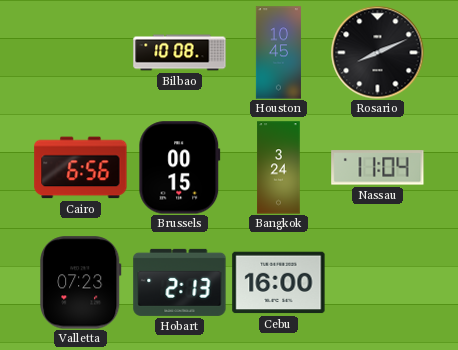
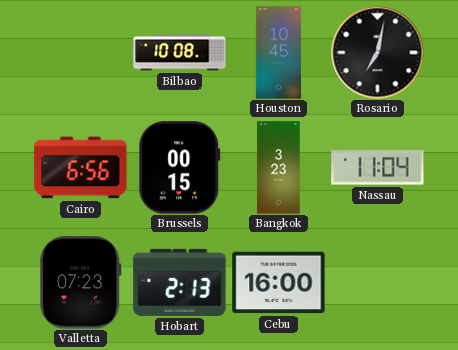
Rosario: 8:11 -> 7:02 (377, 52)
Bangkok: 3:24 -> 3:23 (279, 168)
